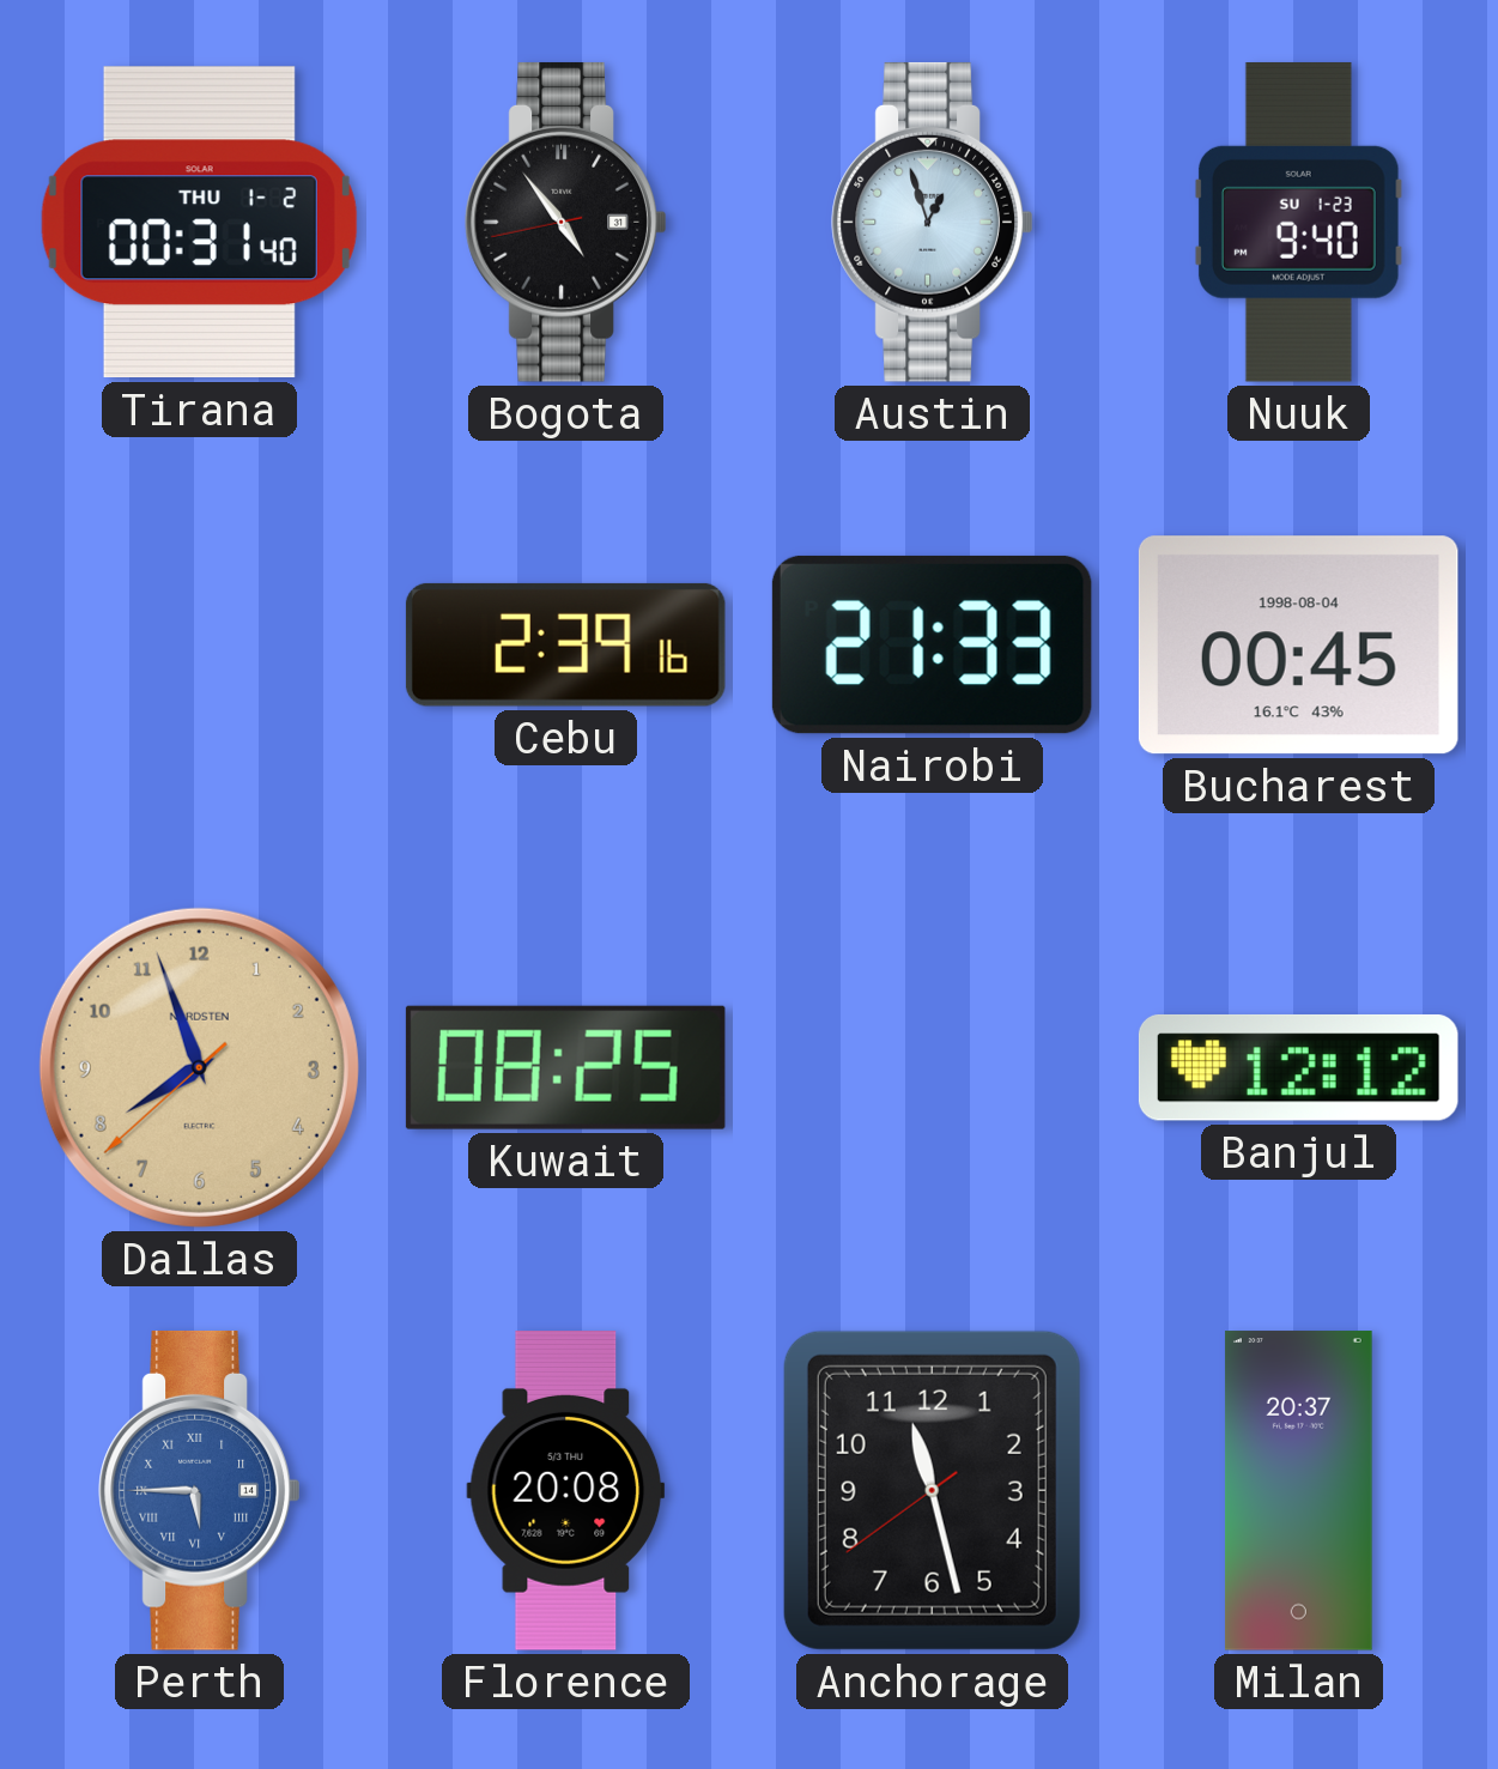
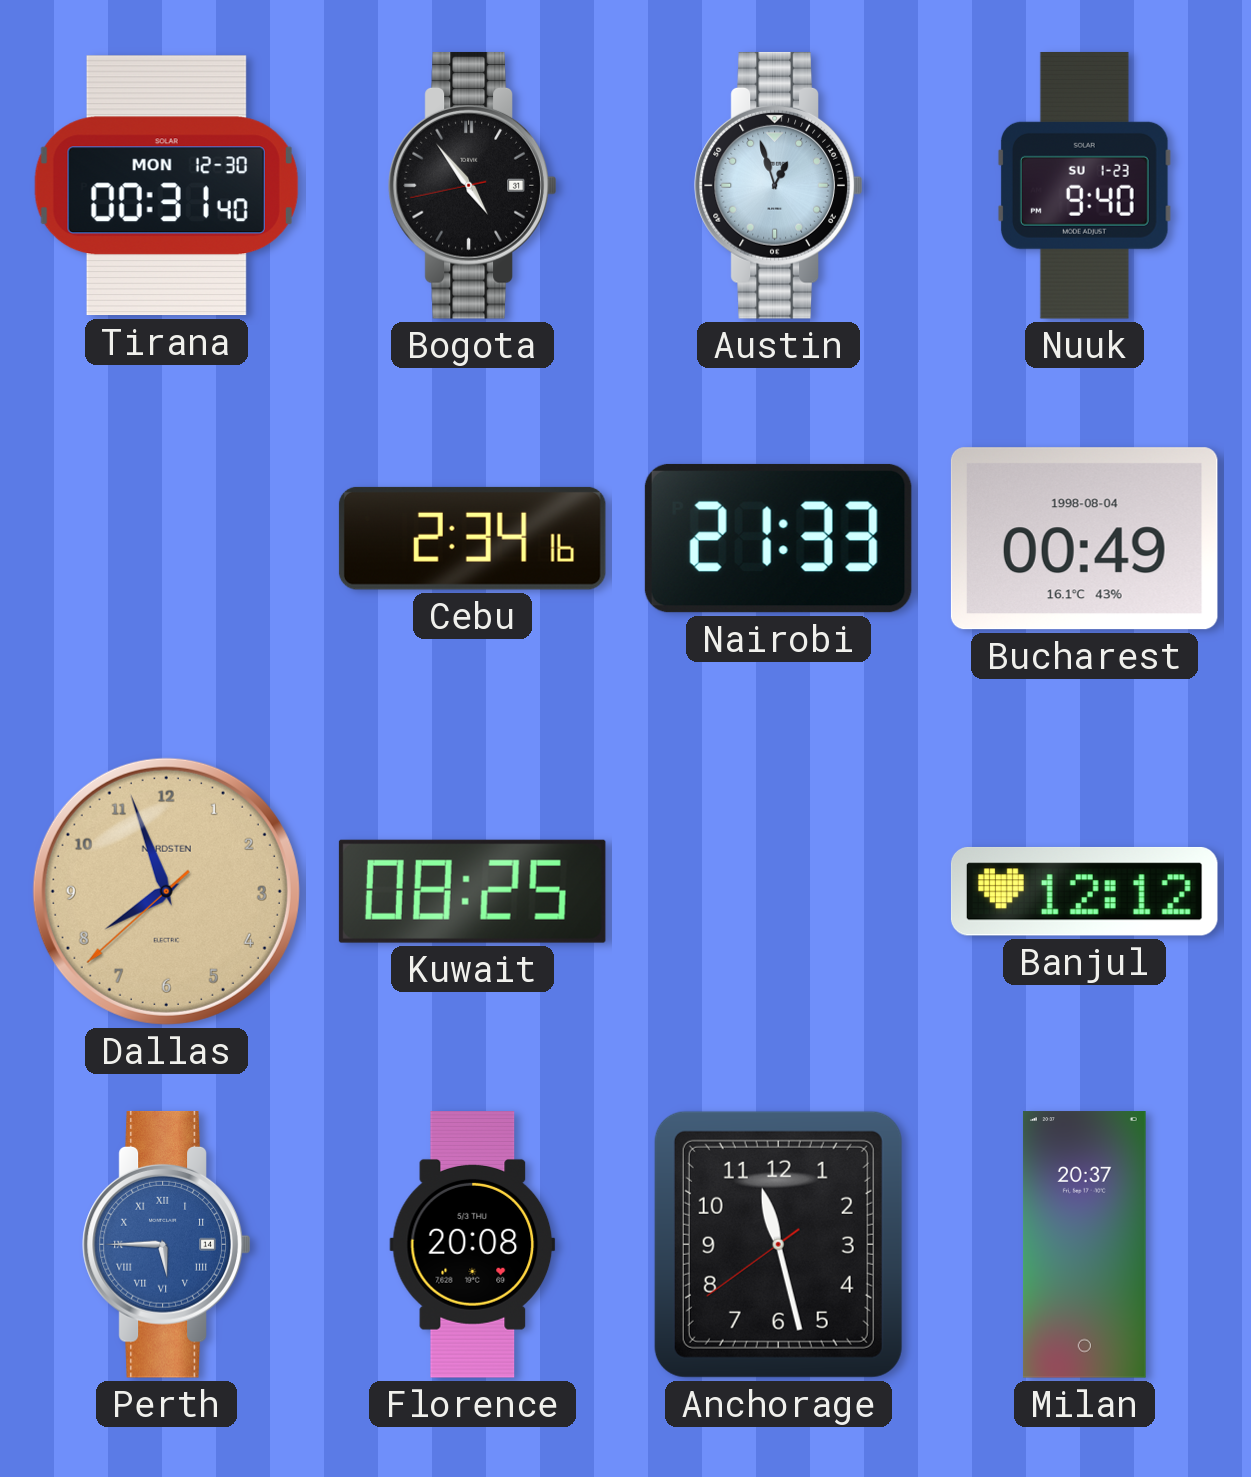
Tirana date: THU 1-2 -> MON 12-30 (166, 186)
Cebu: 2:39 -> 2:34 (472, 538)
Bucharest: 00:45 -> 00:49 (1084, 539)
